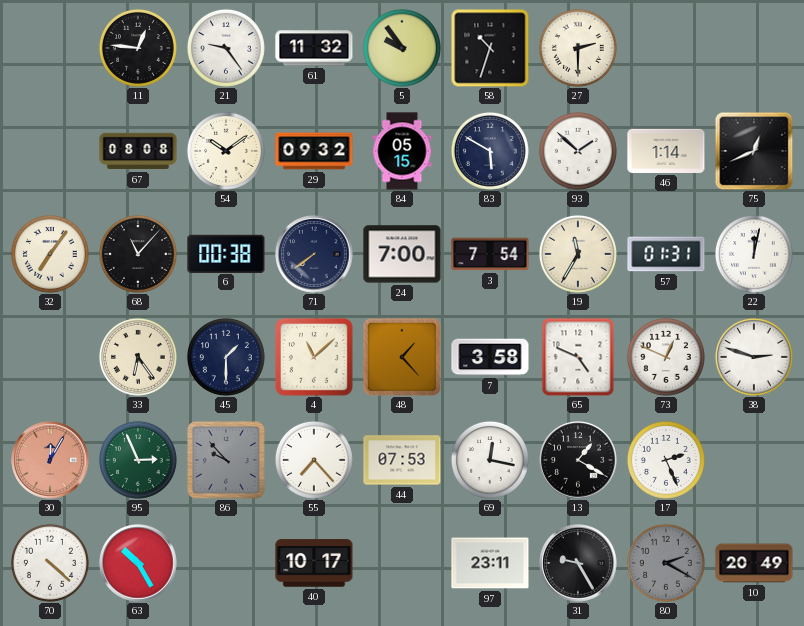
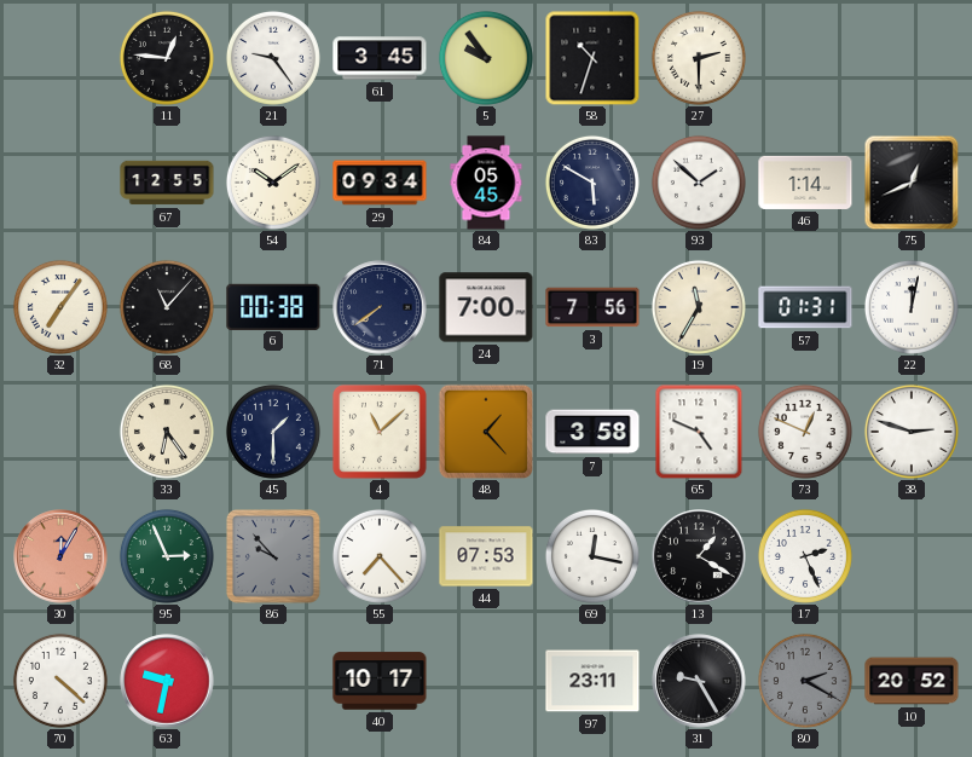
61: 11:32 -> 3:45 (380, 58)
67: 08:08 -> 12:55 (167, 183)
29: 09:32 -> 09:34 (380, 183)
84: 05:15 -> 05:45 (486, 183)
3: 7:54 -> 7:56 (592, 307)
63: 10:25 -> 9:32 (167, 681)
10: 20:49 -> 20:52 (912, 681)
